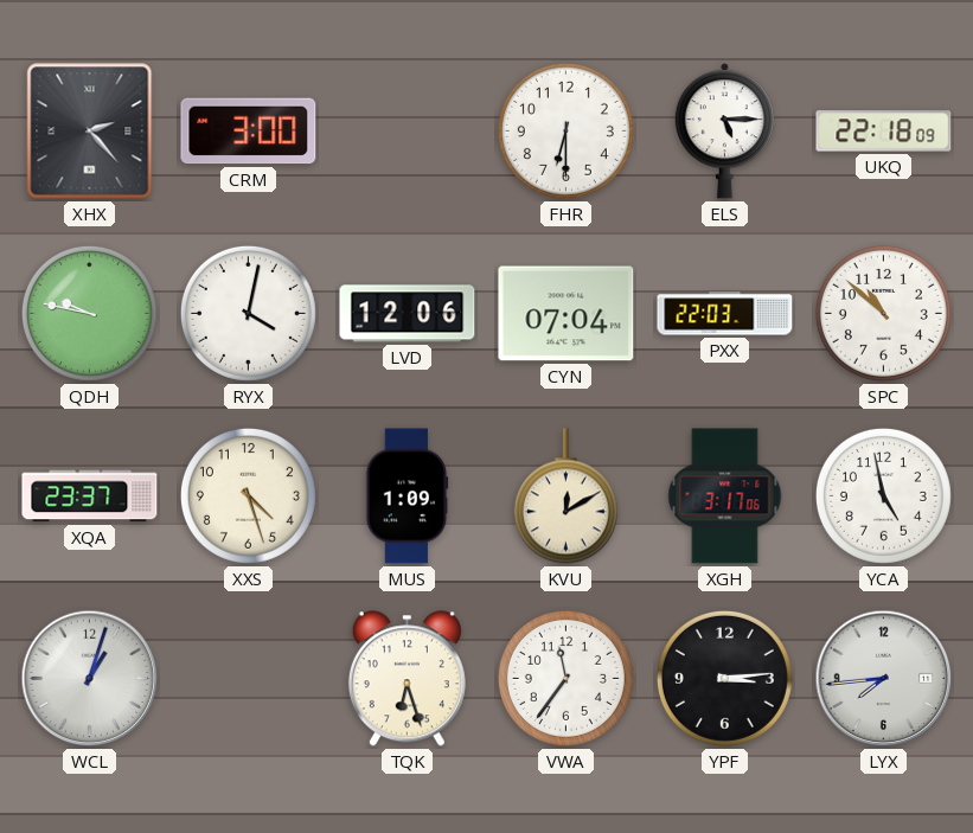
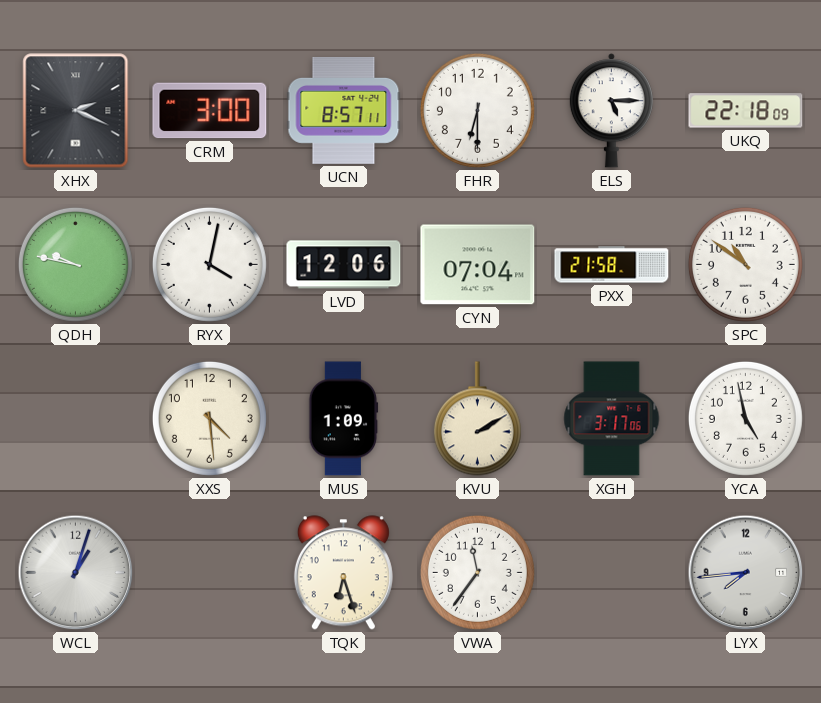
XHX: 2:23 -> 2:19 (76, 111)
UCN: none -> 8:57 (344, 110)
PXX: 22:03 -> 21:58 (612, 265)
SPC: 10:52 -> 10:51 (745, 264)
XQA: 23:37 -> none (90, 496)
XXS: 4:27 -> 4:29 (209, 418)
KVU: 12:10 -> 2:10 (477, 419)
YPF: 3:14 -> none (724, 678)
